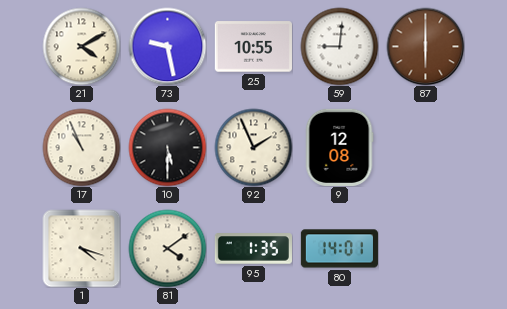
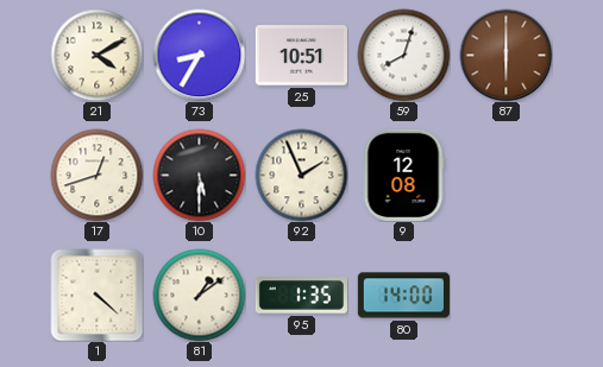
73: 9:28 -> 8:35 (199, 55)
25: 10:55 -> 10:51 (301, 56)
59: 9:01 -> 8:03 (403, 55)
17: 10:56 -> 12:42 (96, 175)
1: 4:18 -> 4:22 (96, 295)
81: 4:09 -> 1:09 (199, 295)
80: 14:01 -> 14:00 (403, 296)
